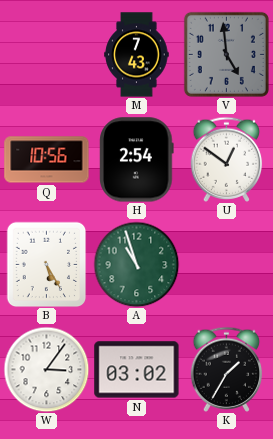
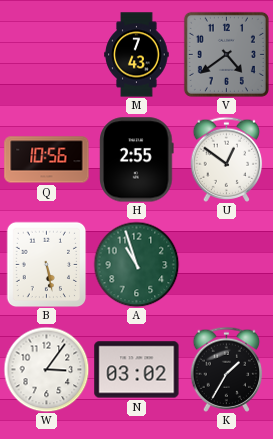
V: 4:59 -> 4:39 (226, 54)
H: 2:54 -> 2:55 (137, 160)
B: 5:25 -> 5:28 (47, 264)
